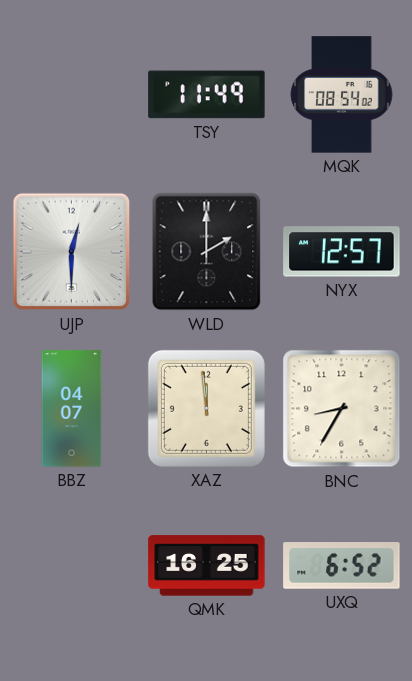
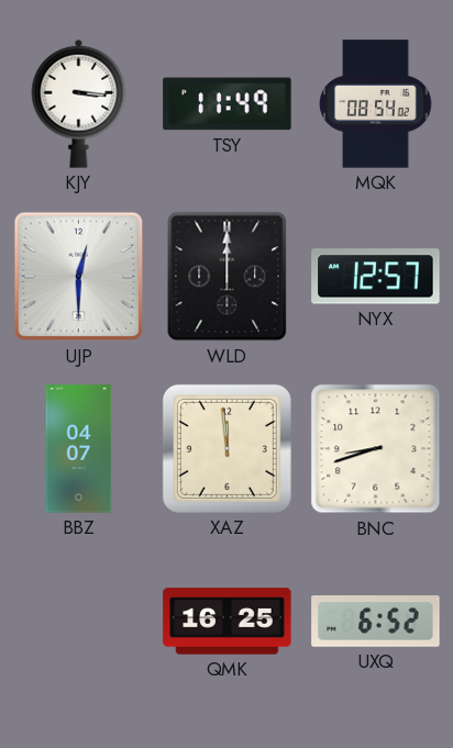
KJY: none -> 3:16 (79, 103)
WLD: 2:00 -> 12:00 (228, 277)
BNC: 8:35 -> 8:42 (376, 449)
